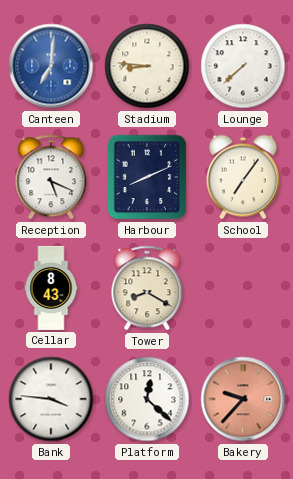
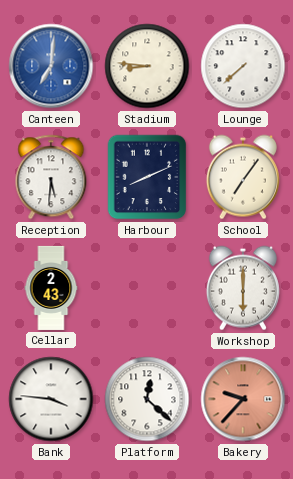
Reception: 5:19 -> 5:31 (51, 177)
Cellar: 8:43 -> 2:43 (51, 288)
Tower: 8:20 -> none (147, 288)
Workshop: none -> 6:00 (243, 288)
